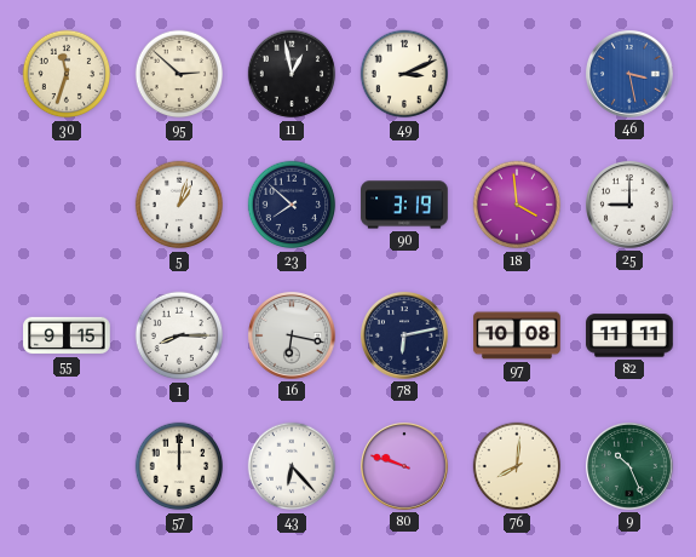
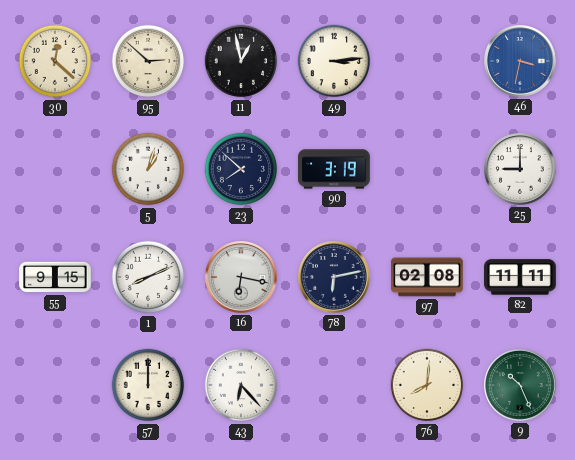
30: 11:33 -> 12:22 (55, 61)
49: 3:11 -> 3:14 (334, 61)
46: 3:28 -> 3:32 (521, 62)
18: 3:59 -> none (517, 205)
1: 8:15 -> 8:11 (148, 277)
97: 10:08 -> 02:08 (427, 277)
80: 9:48 -> none (405, 467)
